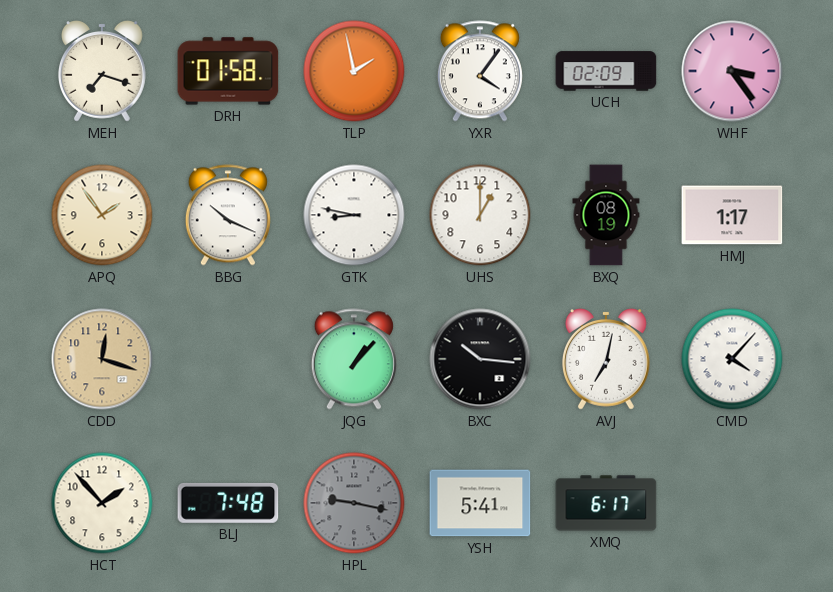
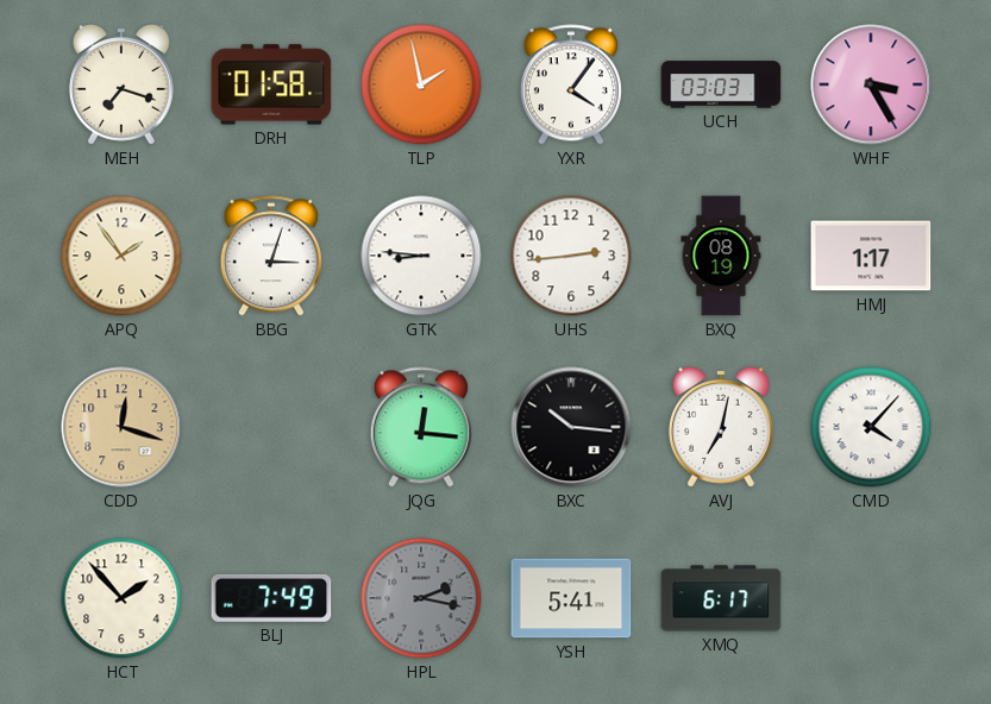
UCH: 02:09 -> 03:03 (721, 84)
WHF: 3:24 -> 3:25 (871, 84)
BBG: 10:19 -> 3:03 (271, 256)
GTK: 8:47 -> 8:46 (421, 256)
UHS: 1:00 -> 2:44 (571, 256)
JQG: 1:07 -> 12:16 (421, 427)
BLJ: 7:48 -> 7:49 (271, 598)
HPL: 9:17 -> 2:17 (421, 598)
